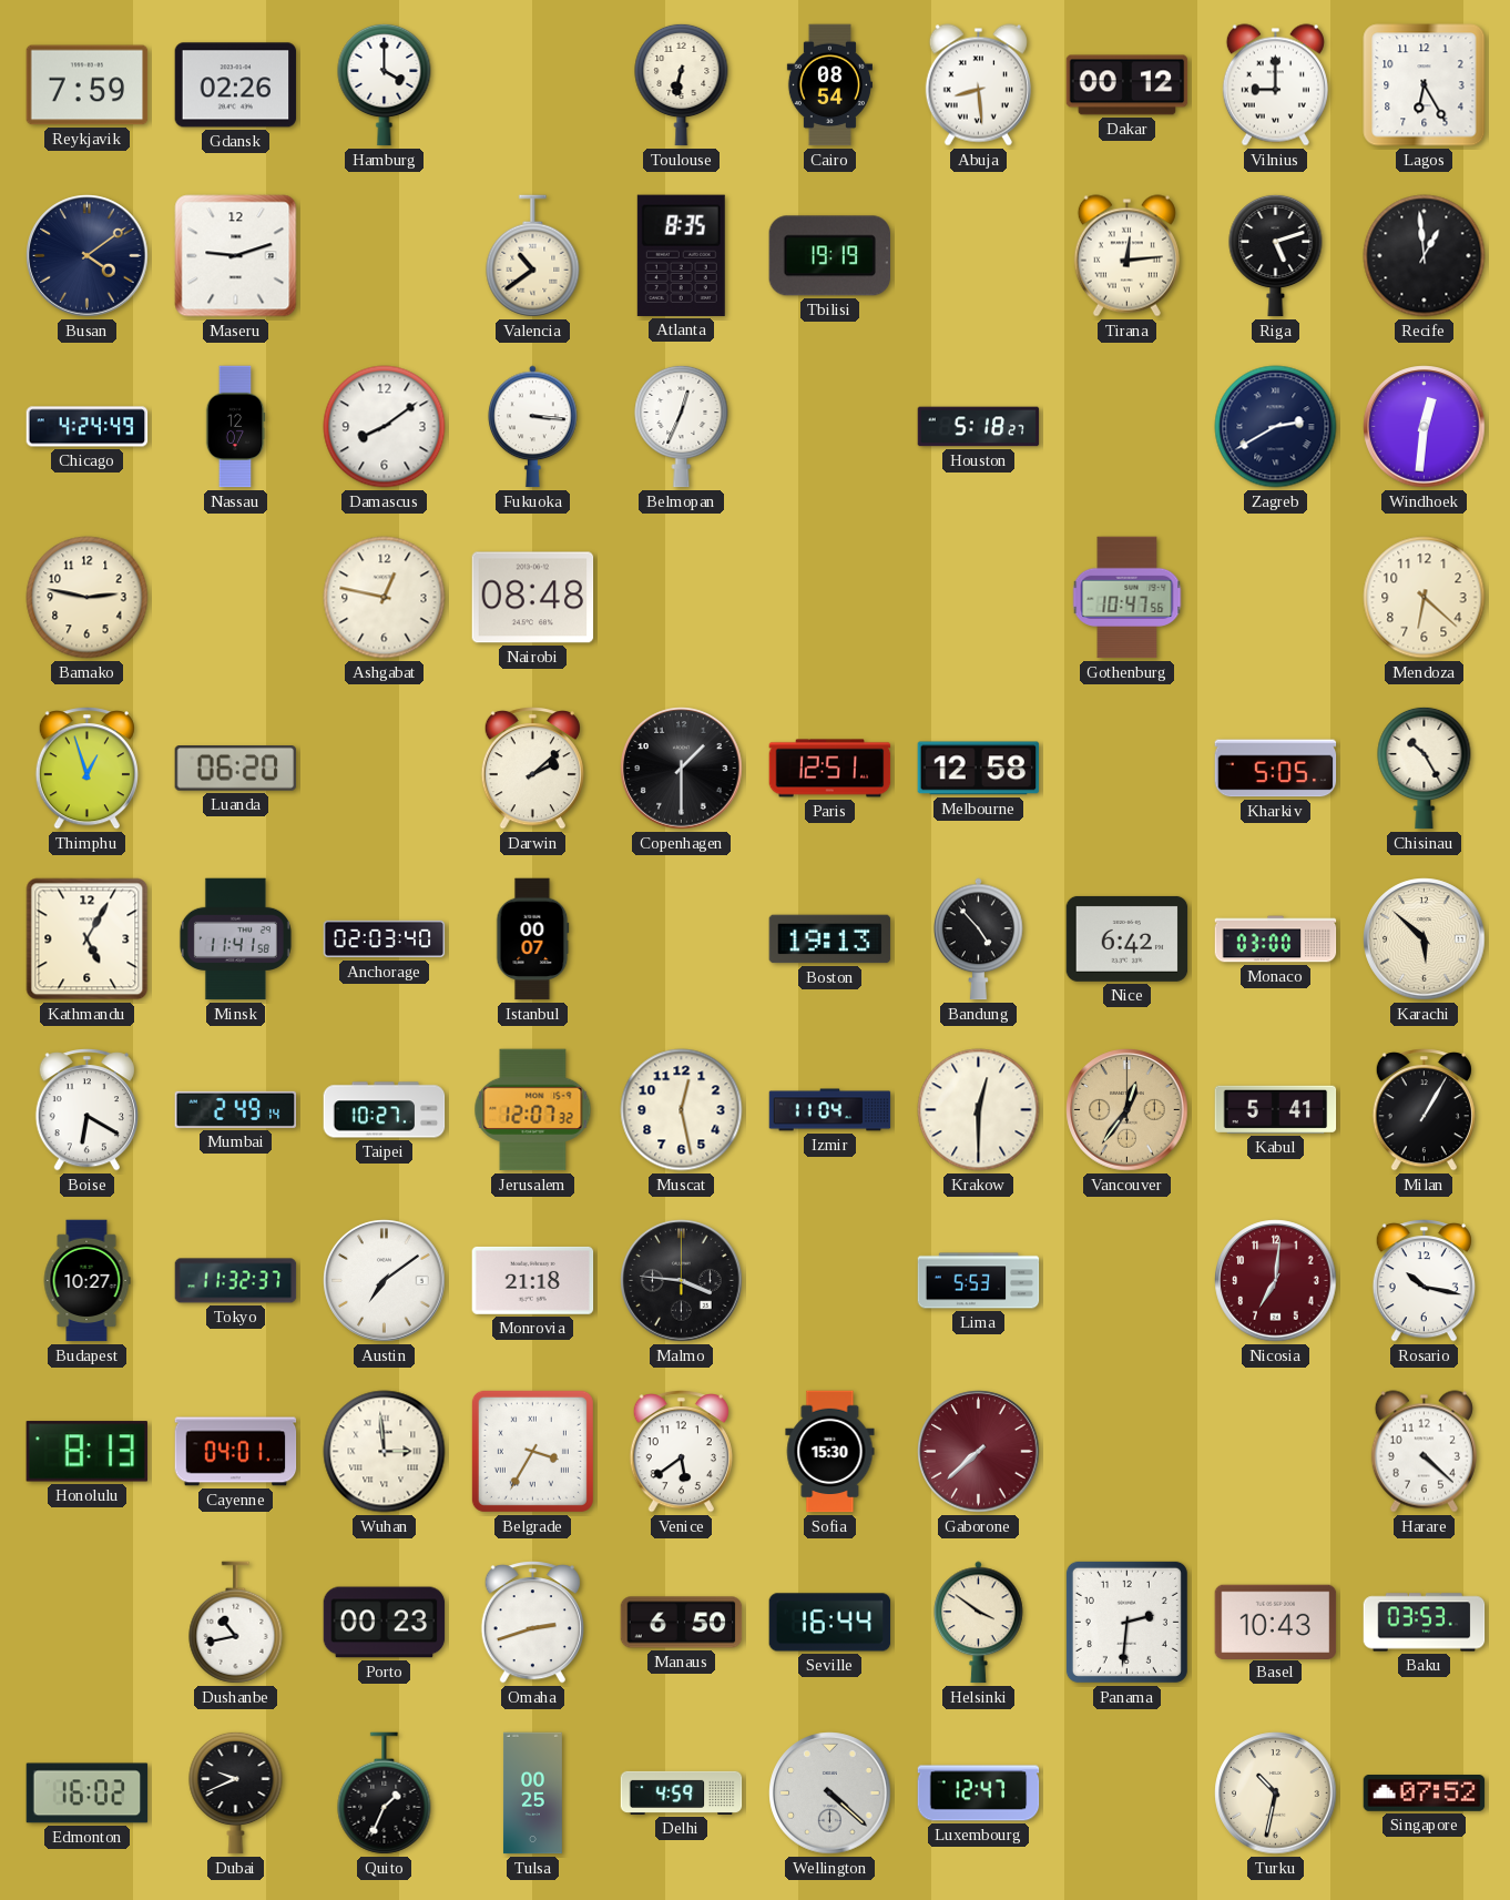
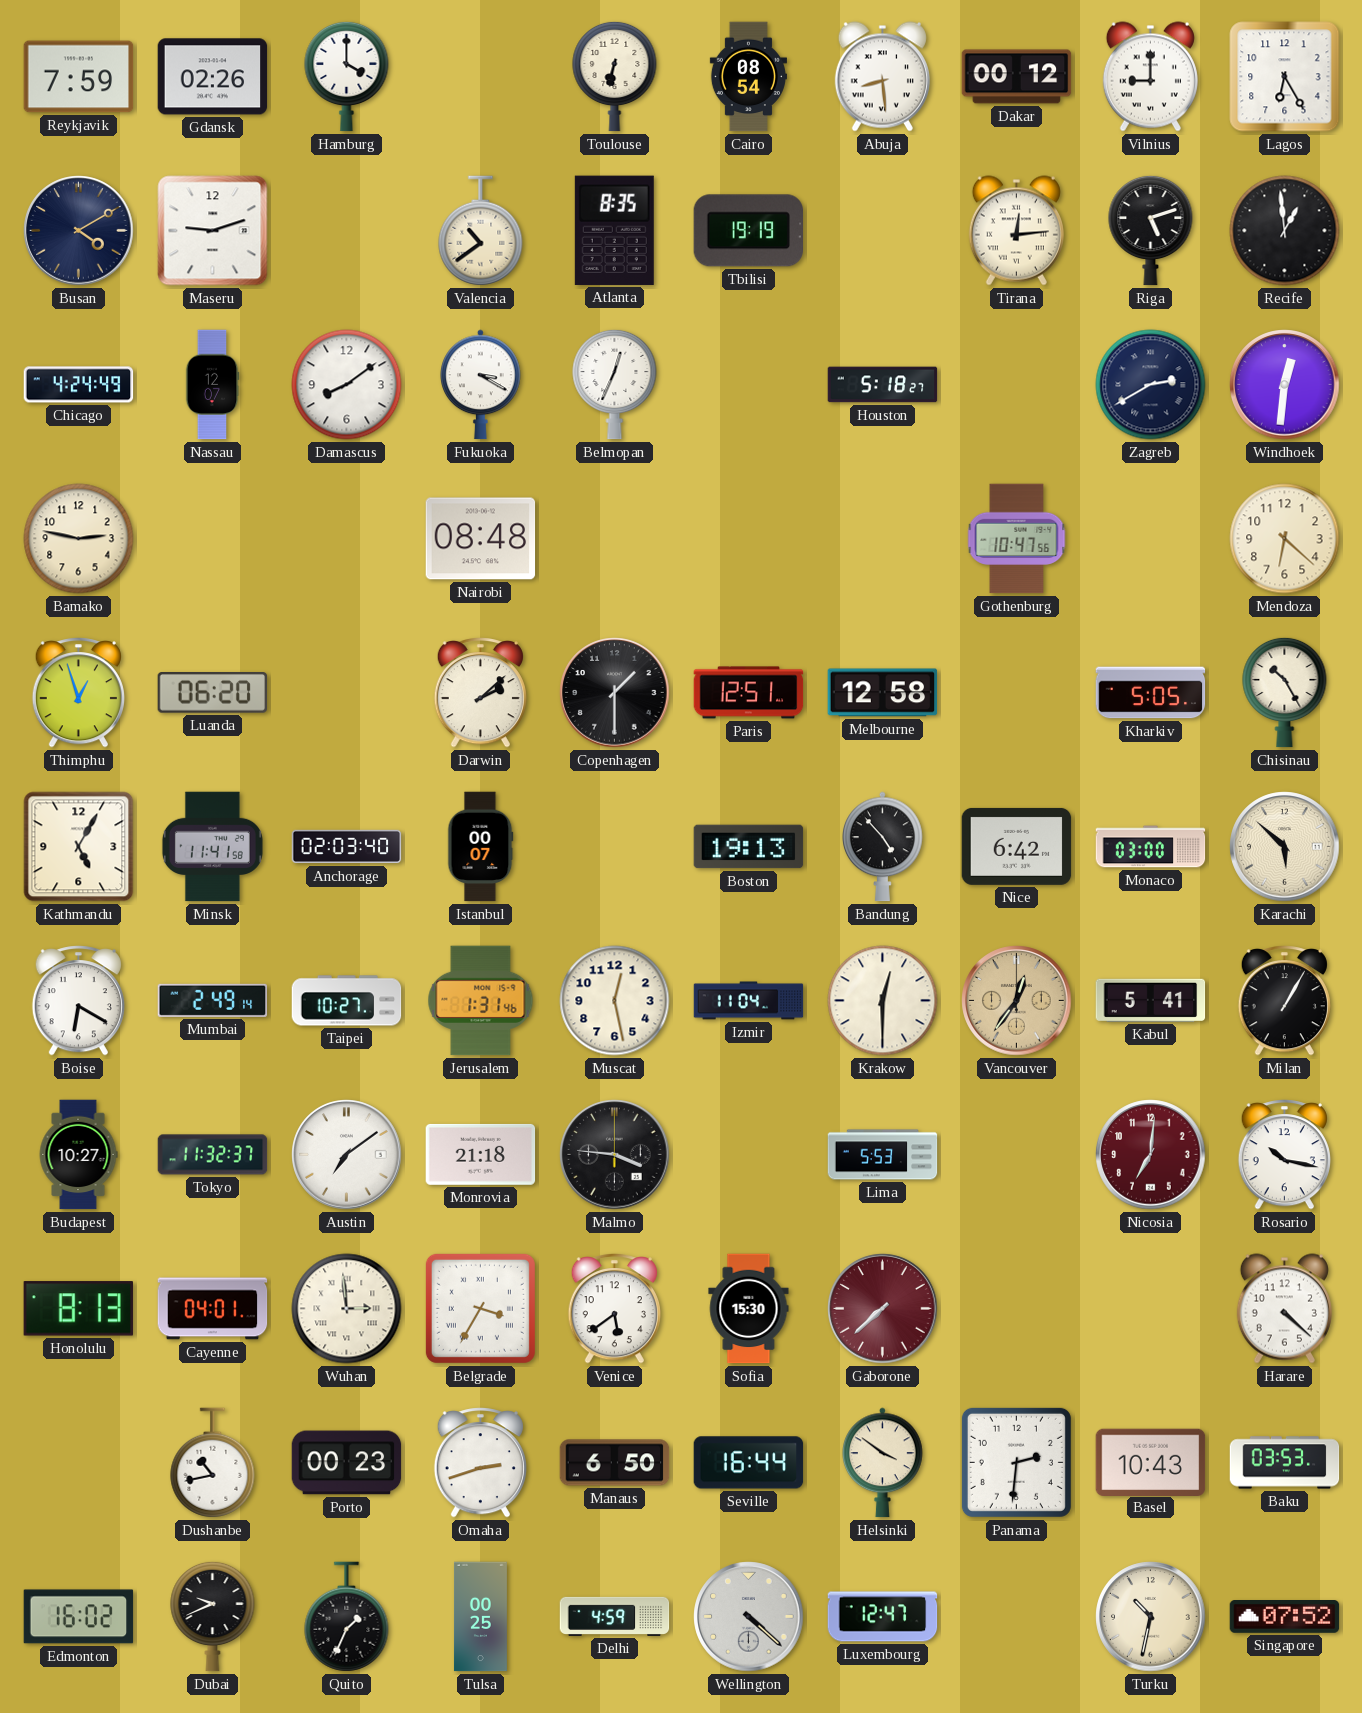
Busan: 4:09 -> 4:10 (79, 231)
Fukuoka: 3:16 -> 3:20 (481, 385)
Ashgabat: 12:47 -> none (385, 598)
Jerusalem: 12:07 -> 1:31 (481, 1001)
